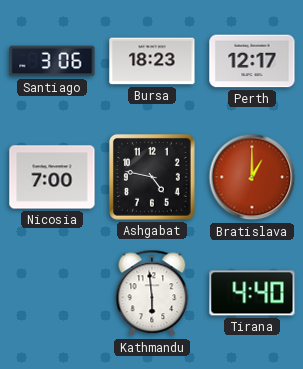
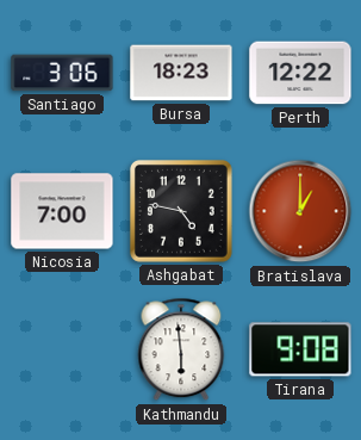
Perth: 12:17 -> 12:22 (300, 73)
Tirana: 4:40 -> 9:08 (300, 349)
